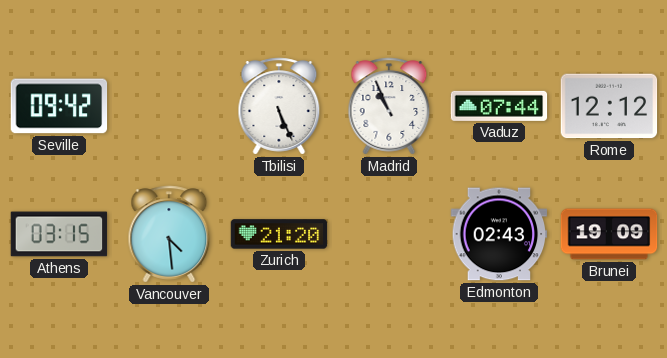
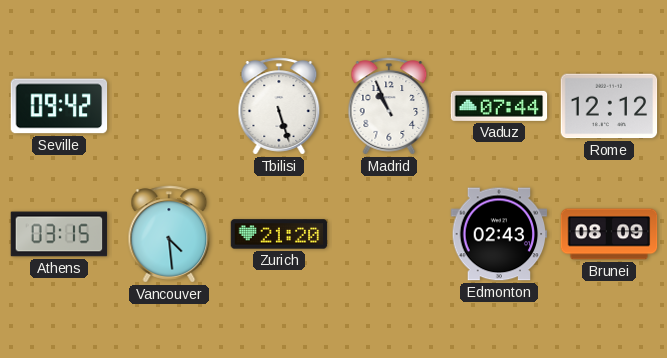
Tbilisi: 5:26 -> 5:27 (279, 106)
Brunei: 19:09 -> 08:09 (609, 234)
